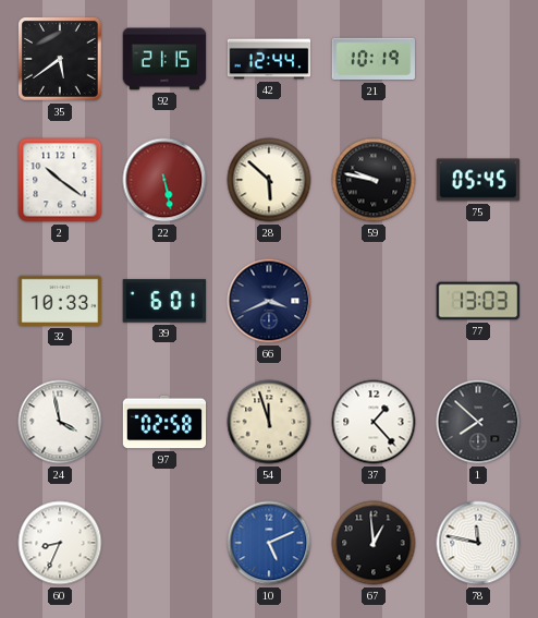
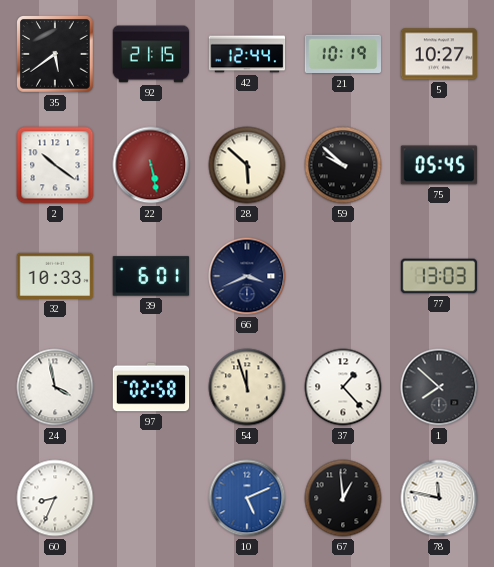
5: none -> 10:27 (439, 54)
59: 9:47 -> 9:52 (343, 165)
